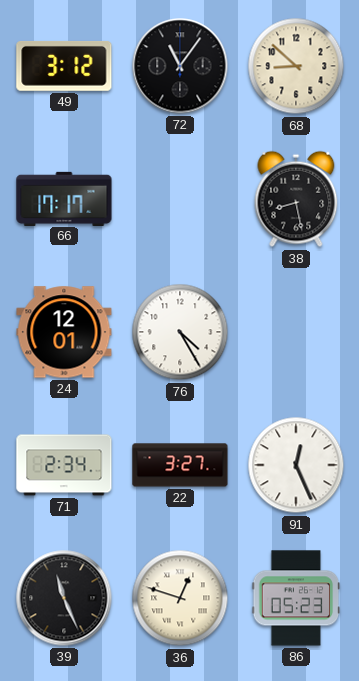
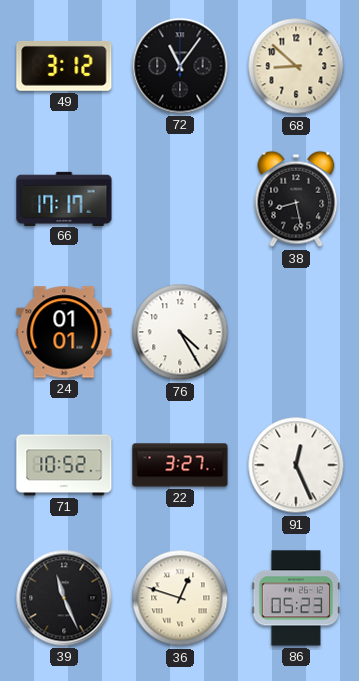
24: 12:01 -> 01:01 (64, 332)
71: 2:34 -> 10:52 (64, 465)
